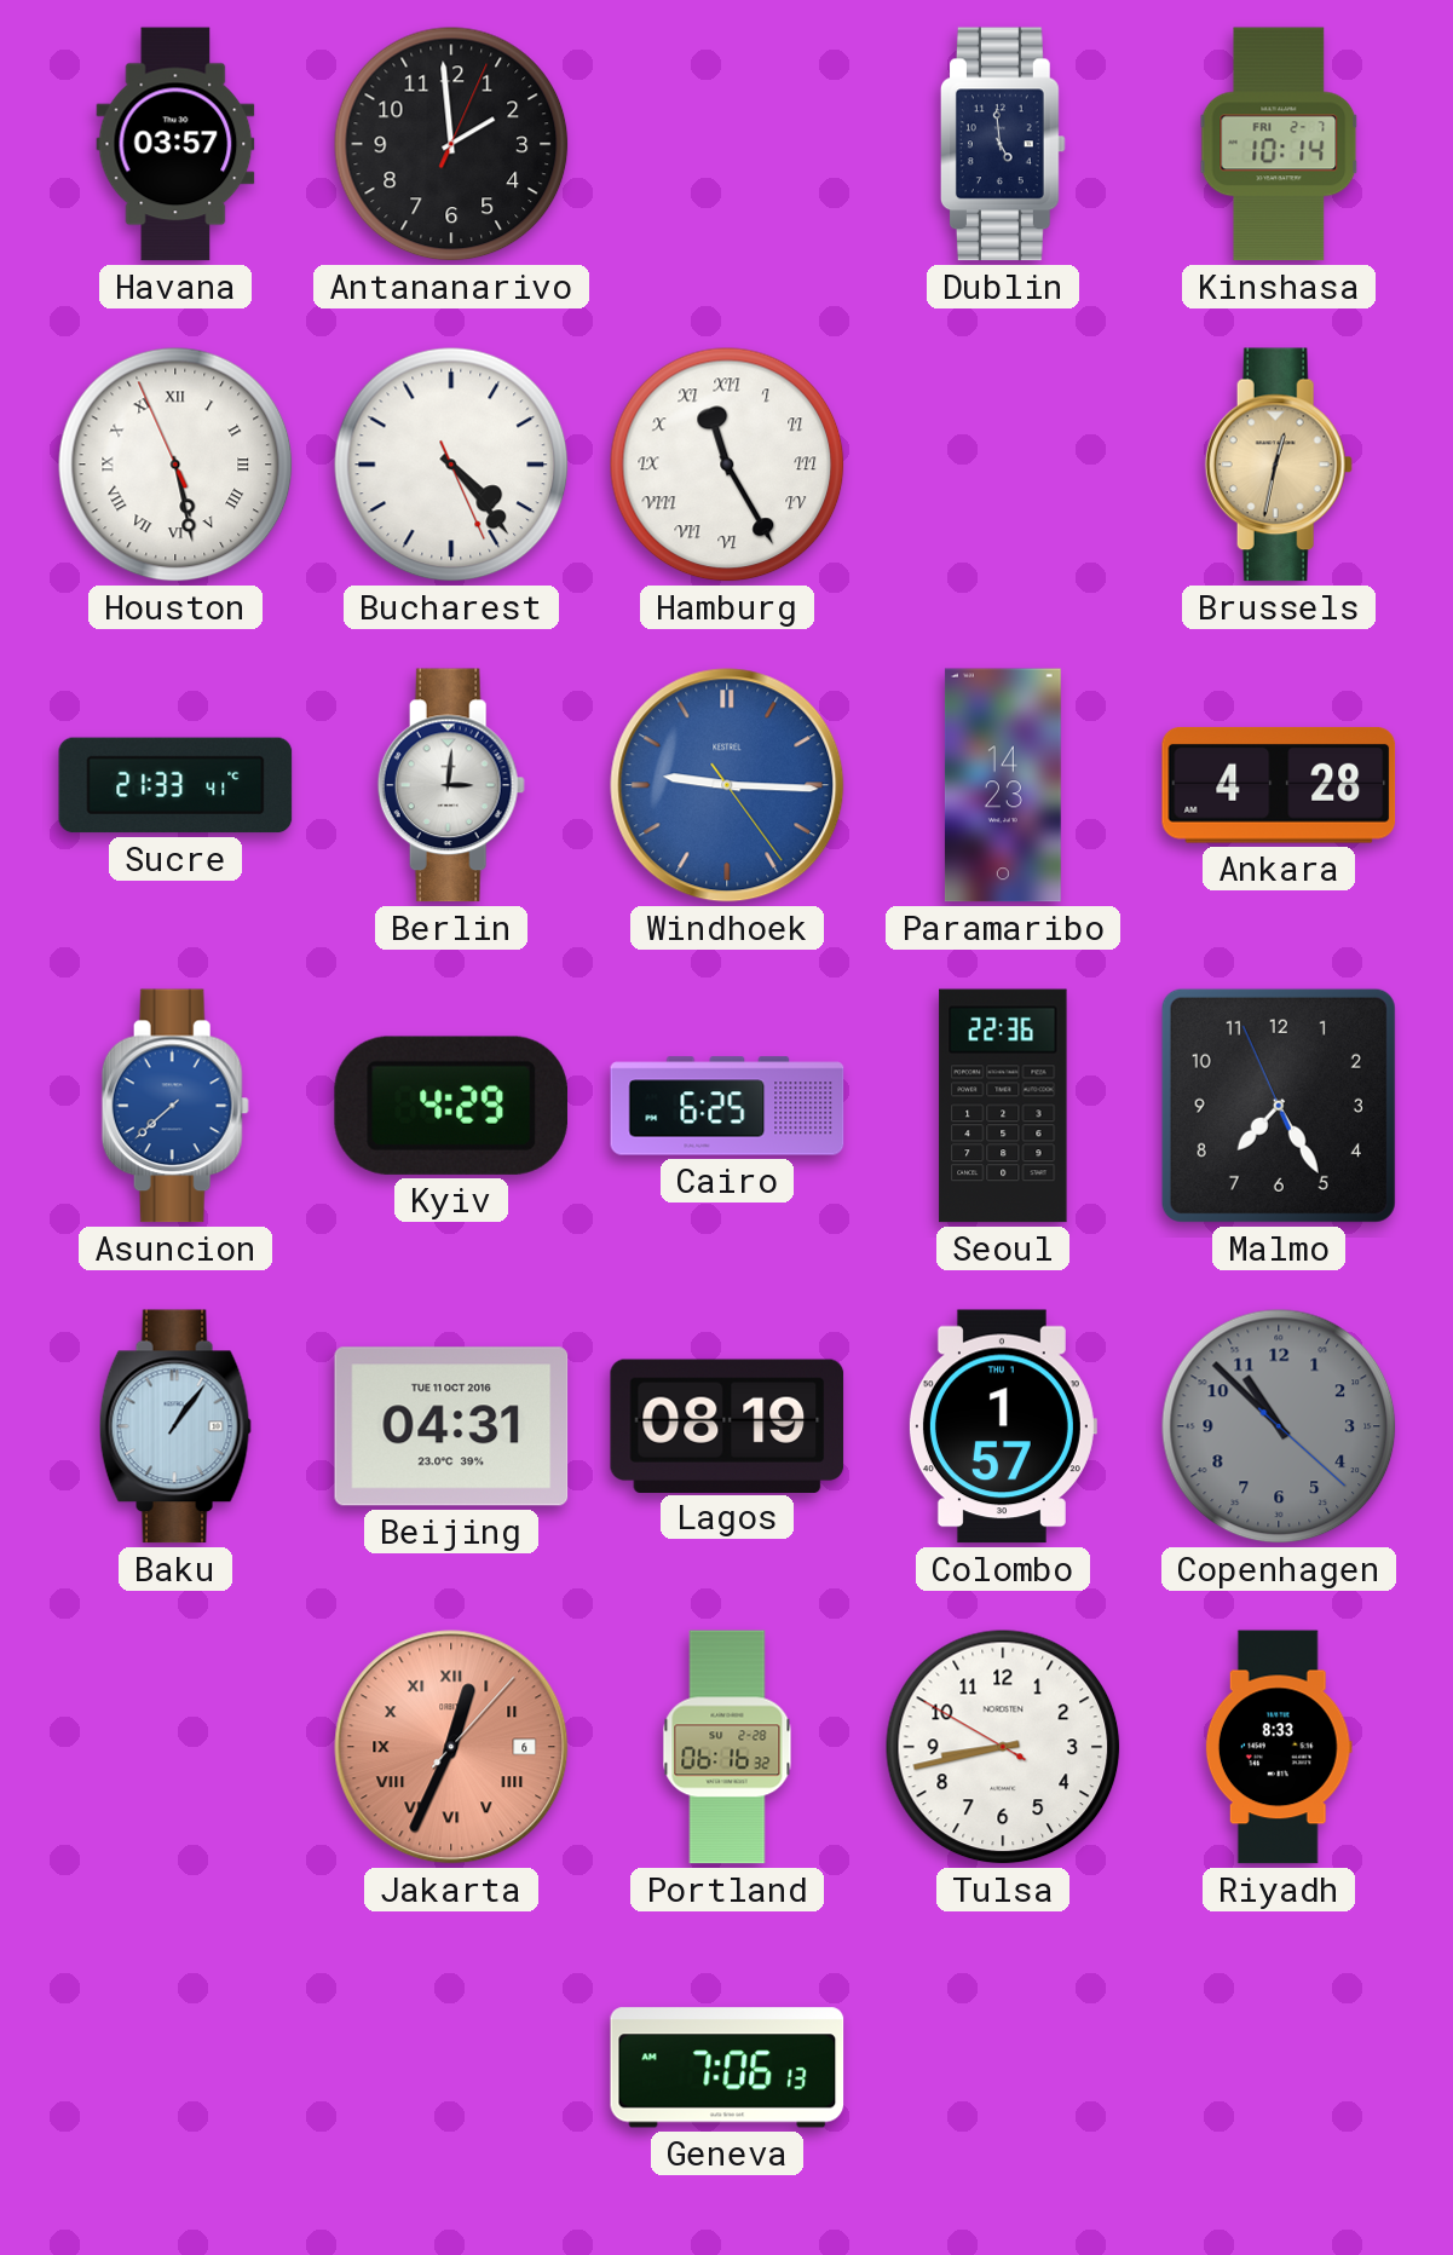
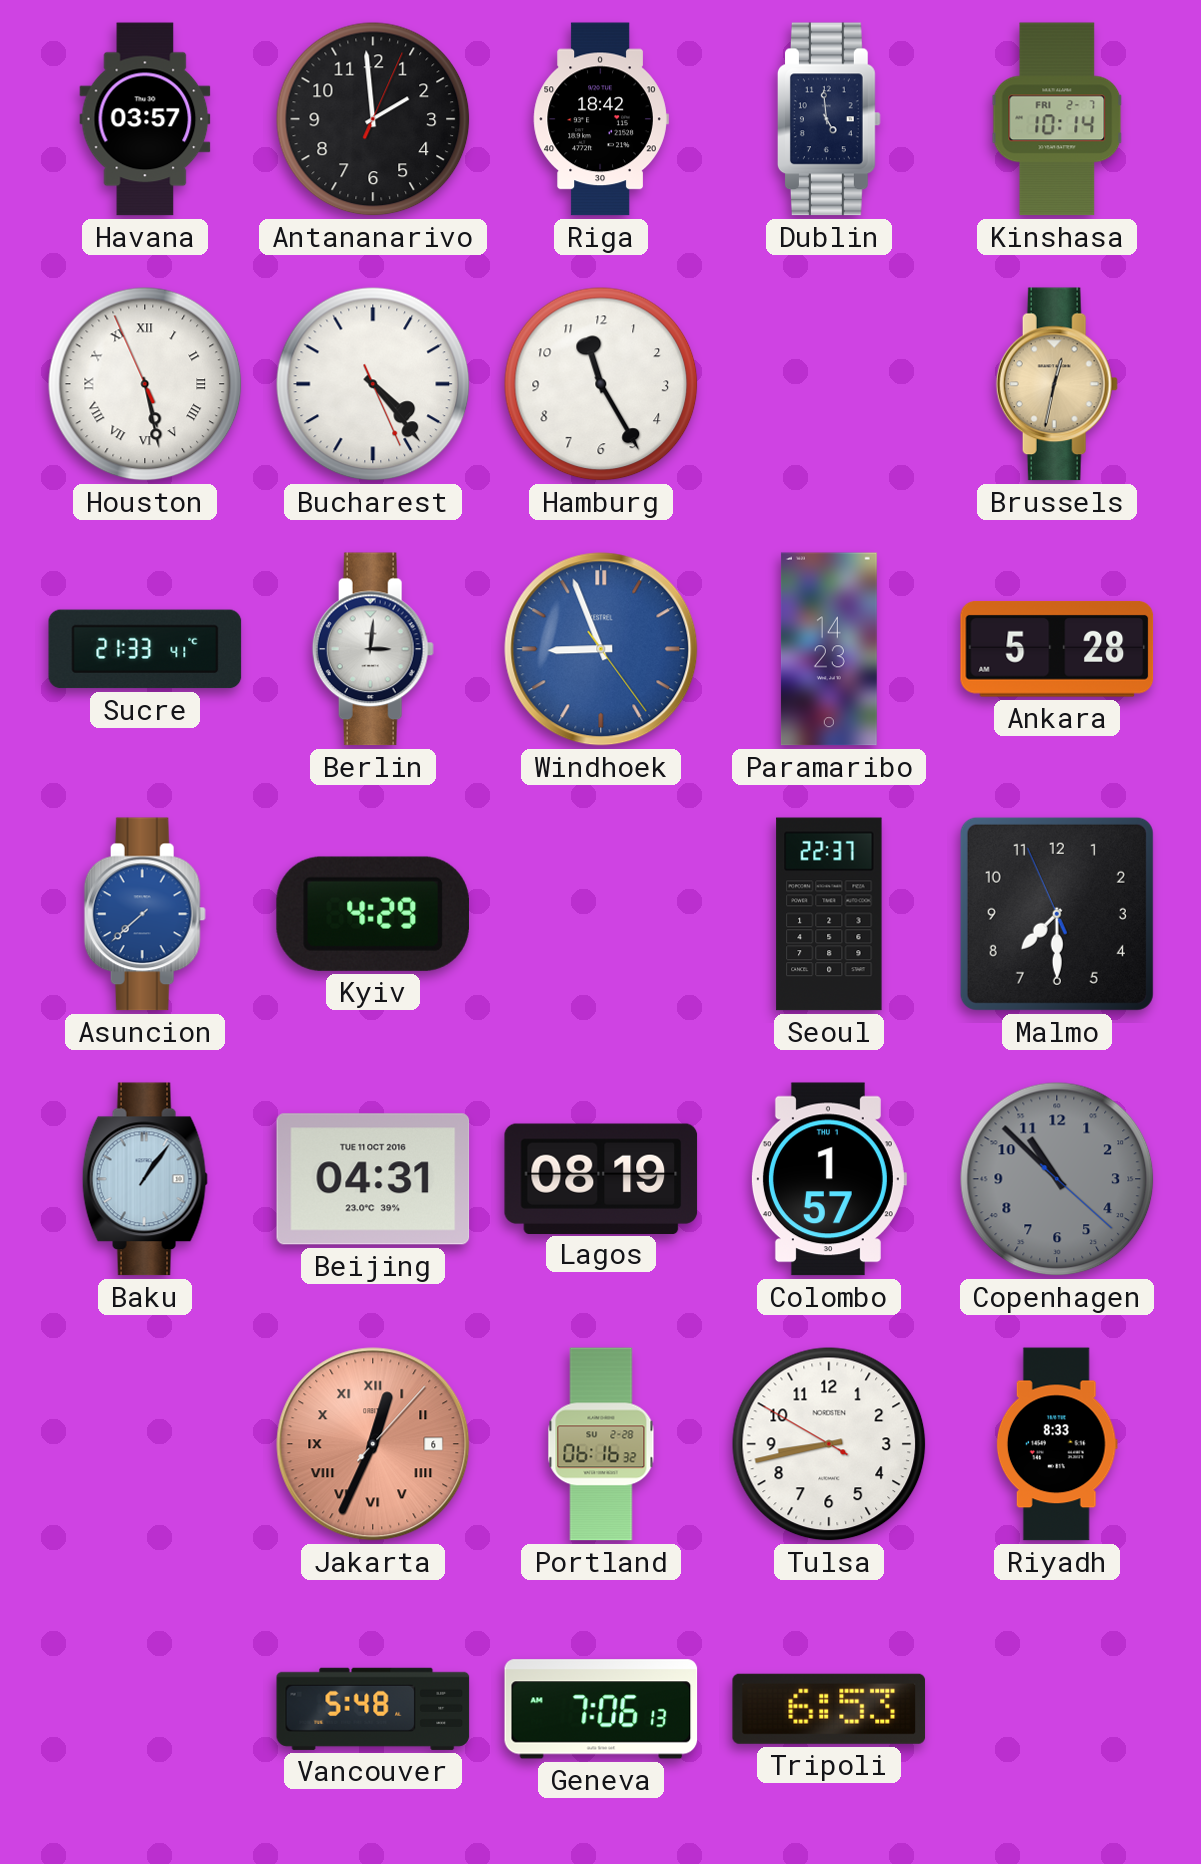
Riga: none -> 18:42 (601, 119)
Hamburg numerals: Roman -> Arabic (601, 384)
Windhoek: 9:15 -> 8:56 (601, 649)
Ankara: 4:28 -> 5:28 (1057, 649)
Cairo: 6:25 -> none (727, 1106)
Seoul: 22:36 -> 22:37 (829, 914)
Malmo: 7:24 -> 7:29 (1057, 914)
Vancouver: none -> 5:48 (373, 1709)
Tripoli: none -> 6:53 (829, 1709)
